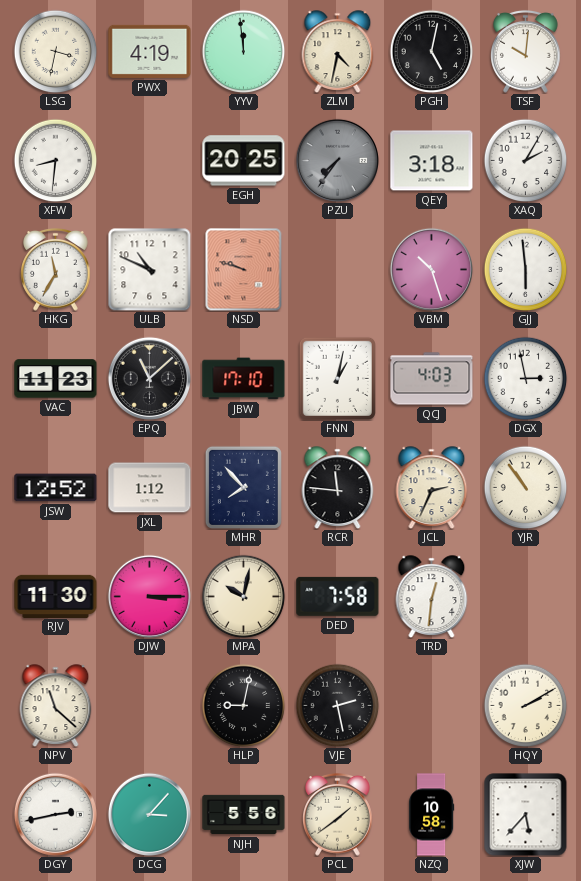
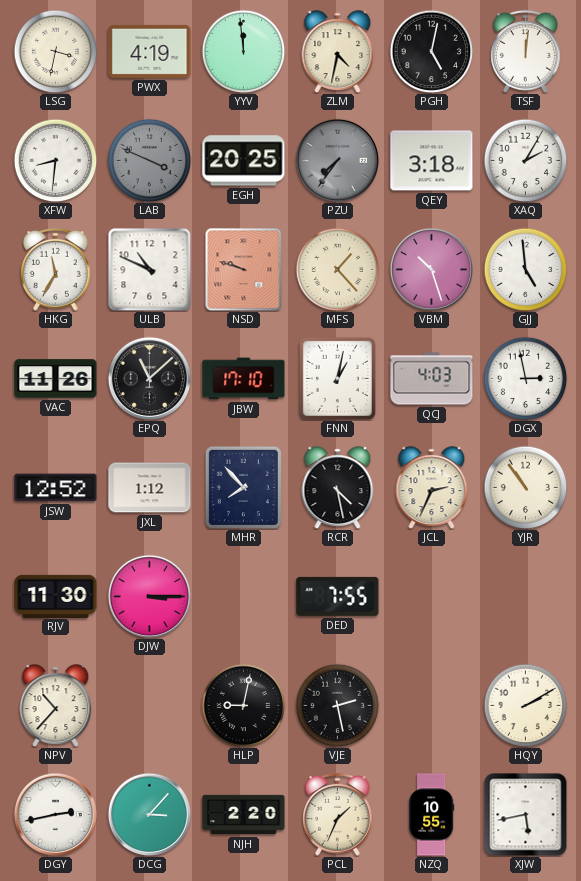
TSF: 10:01 -> 12:01 (526, 51)
LAB: none -> 3:49 (149, 160)
MFS: none -> 1:23 (337, 269)
GJJ: 5:59 -> 4:59 (525, 269)
VAC: 11:23 -> 11:26 (56, 379)
RCR: 11:46 -> 4:28 (338, 488)
MPA: 10:02 -> none (243, 596)
DED: 7:58 -> 7:55 (338, 596)
TRD: 12:31 -> none (432, 597)
NPV: 11:22 -> 10:37 (56, 706)
NJH: 5:56 -> 2:20 (244, 815)
PCL: 1:39 -> 1:34 (338, 814)
NZQ: 10:58 -> 10:55 (432, 815)
XJW: 5:37 -> 5:43 (526, 815)
